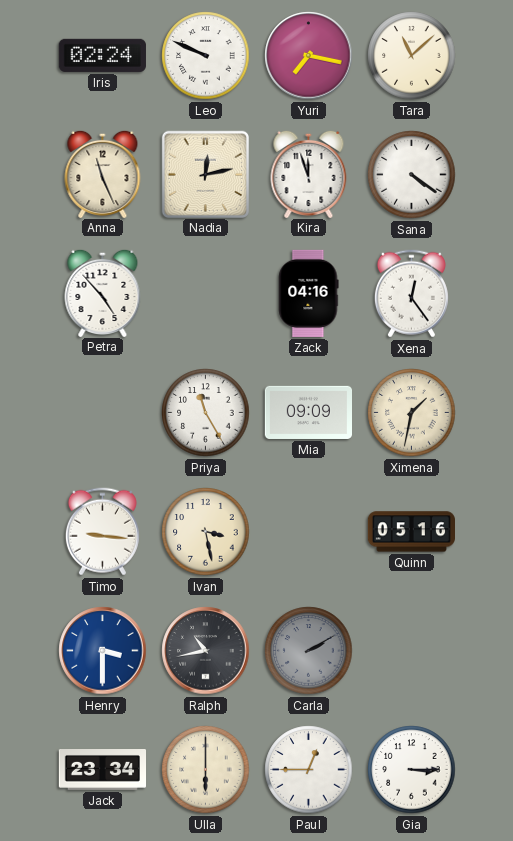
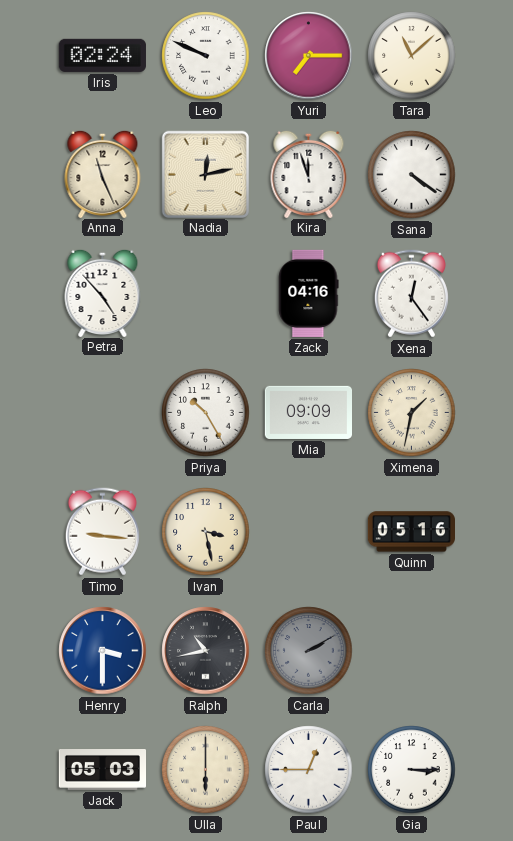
Yuri: 7:17 -> 7:15 (309, 56)
Priya: 11:25 -> 10:25 (206, 413)
Jack: 23:34 -> 05:03 (102, 770)
